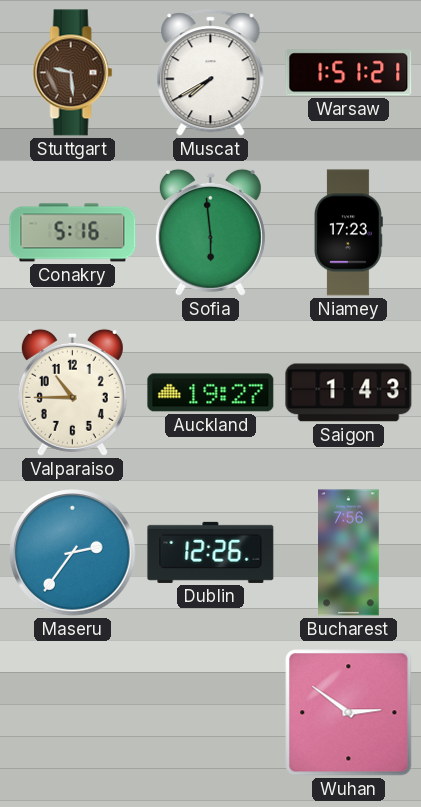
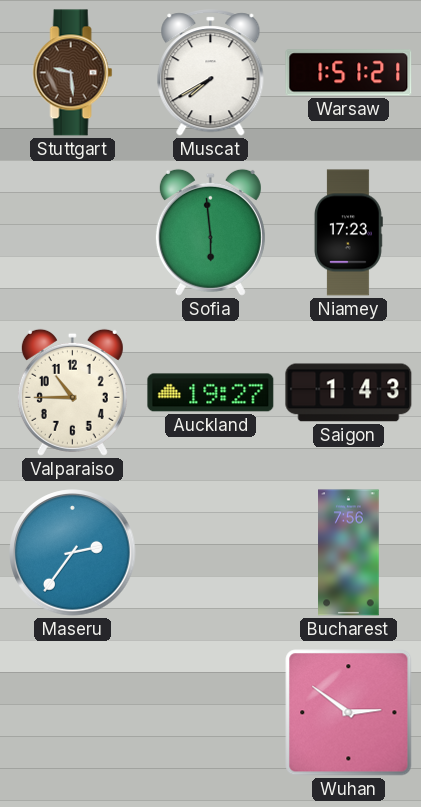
Conakry: 5:16 -> none (73, 233)
Dublin: 12:26 -> none (211, 552)
